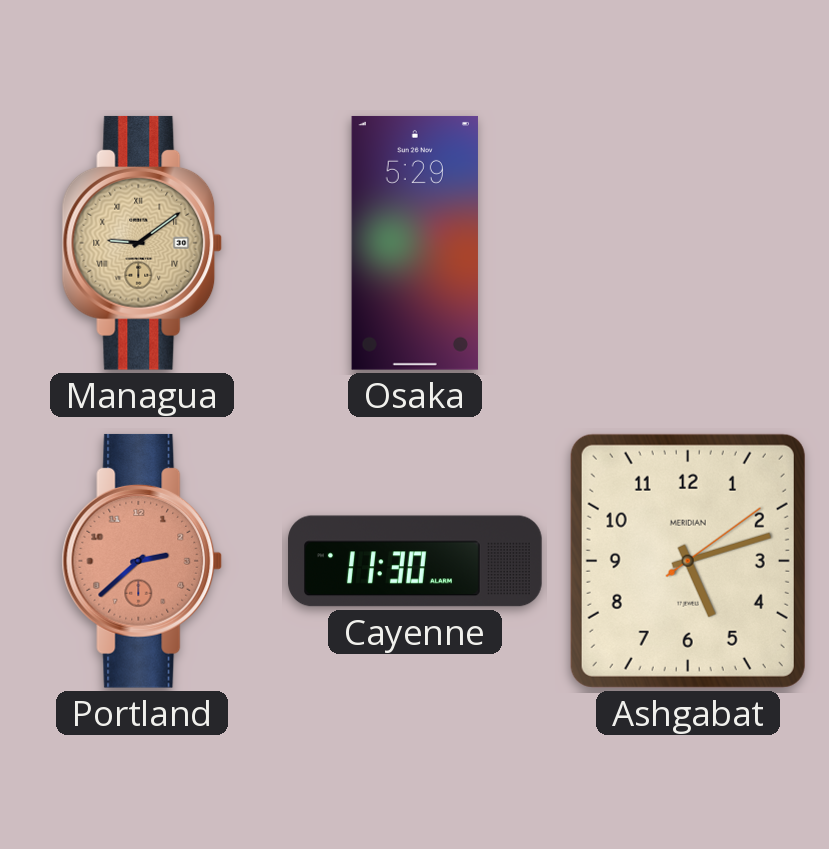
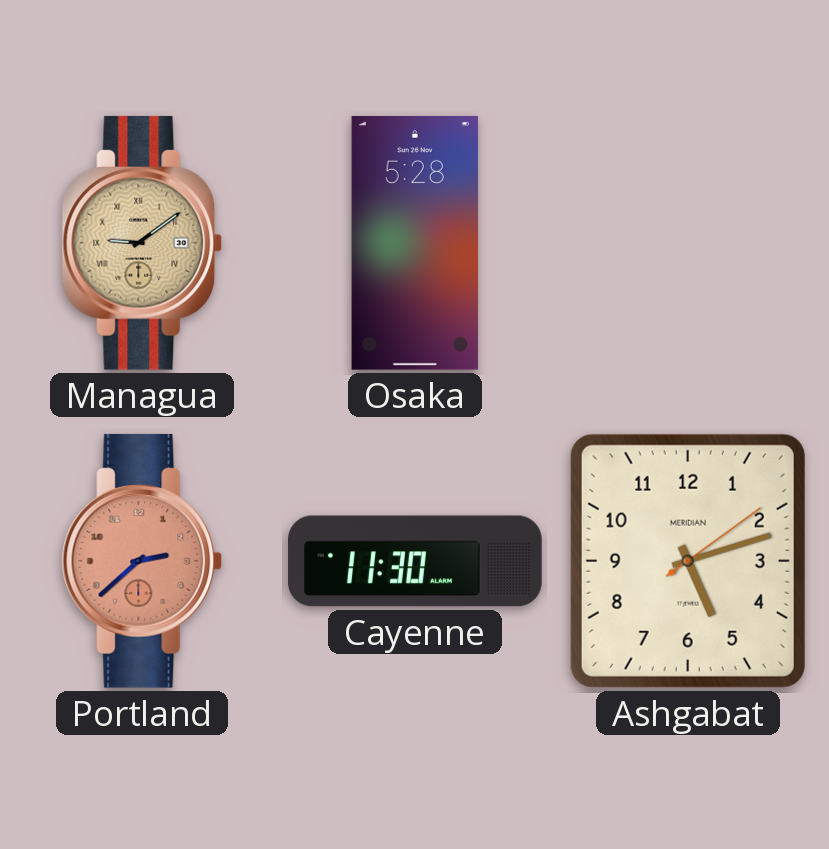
Osaka: 5:29 -> 5:28 (414, 243)
